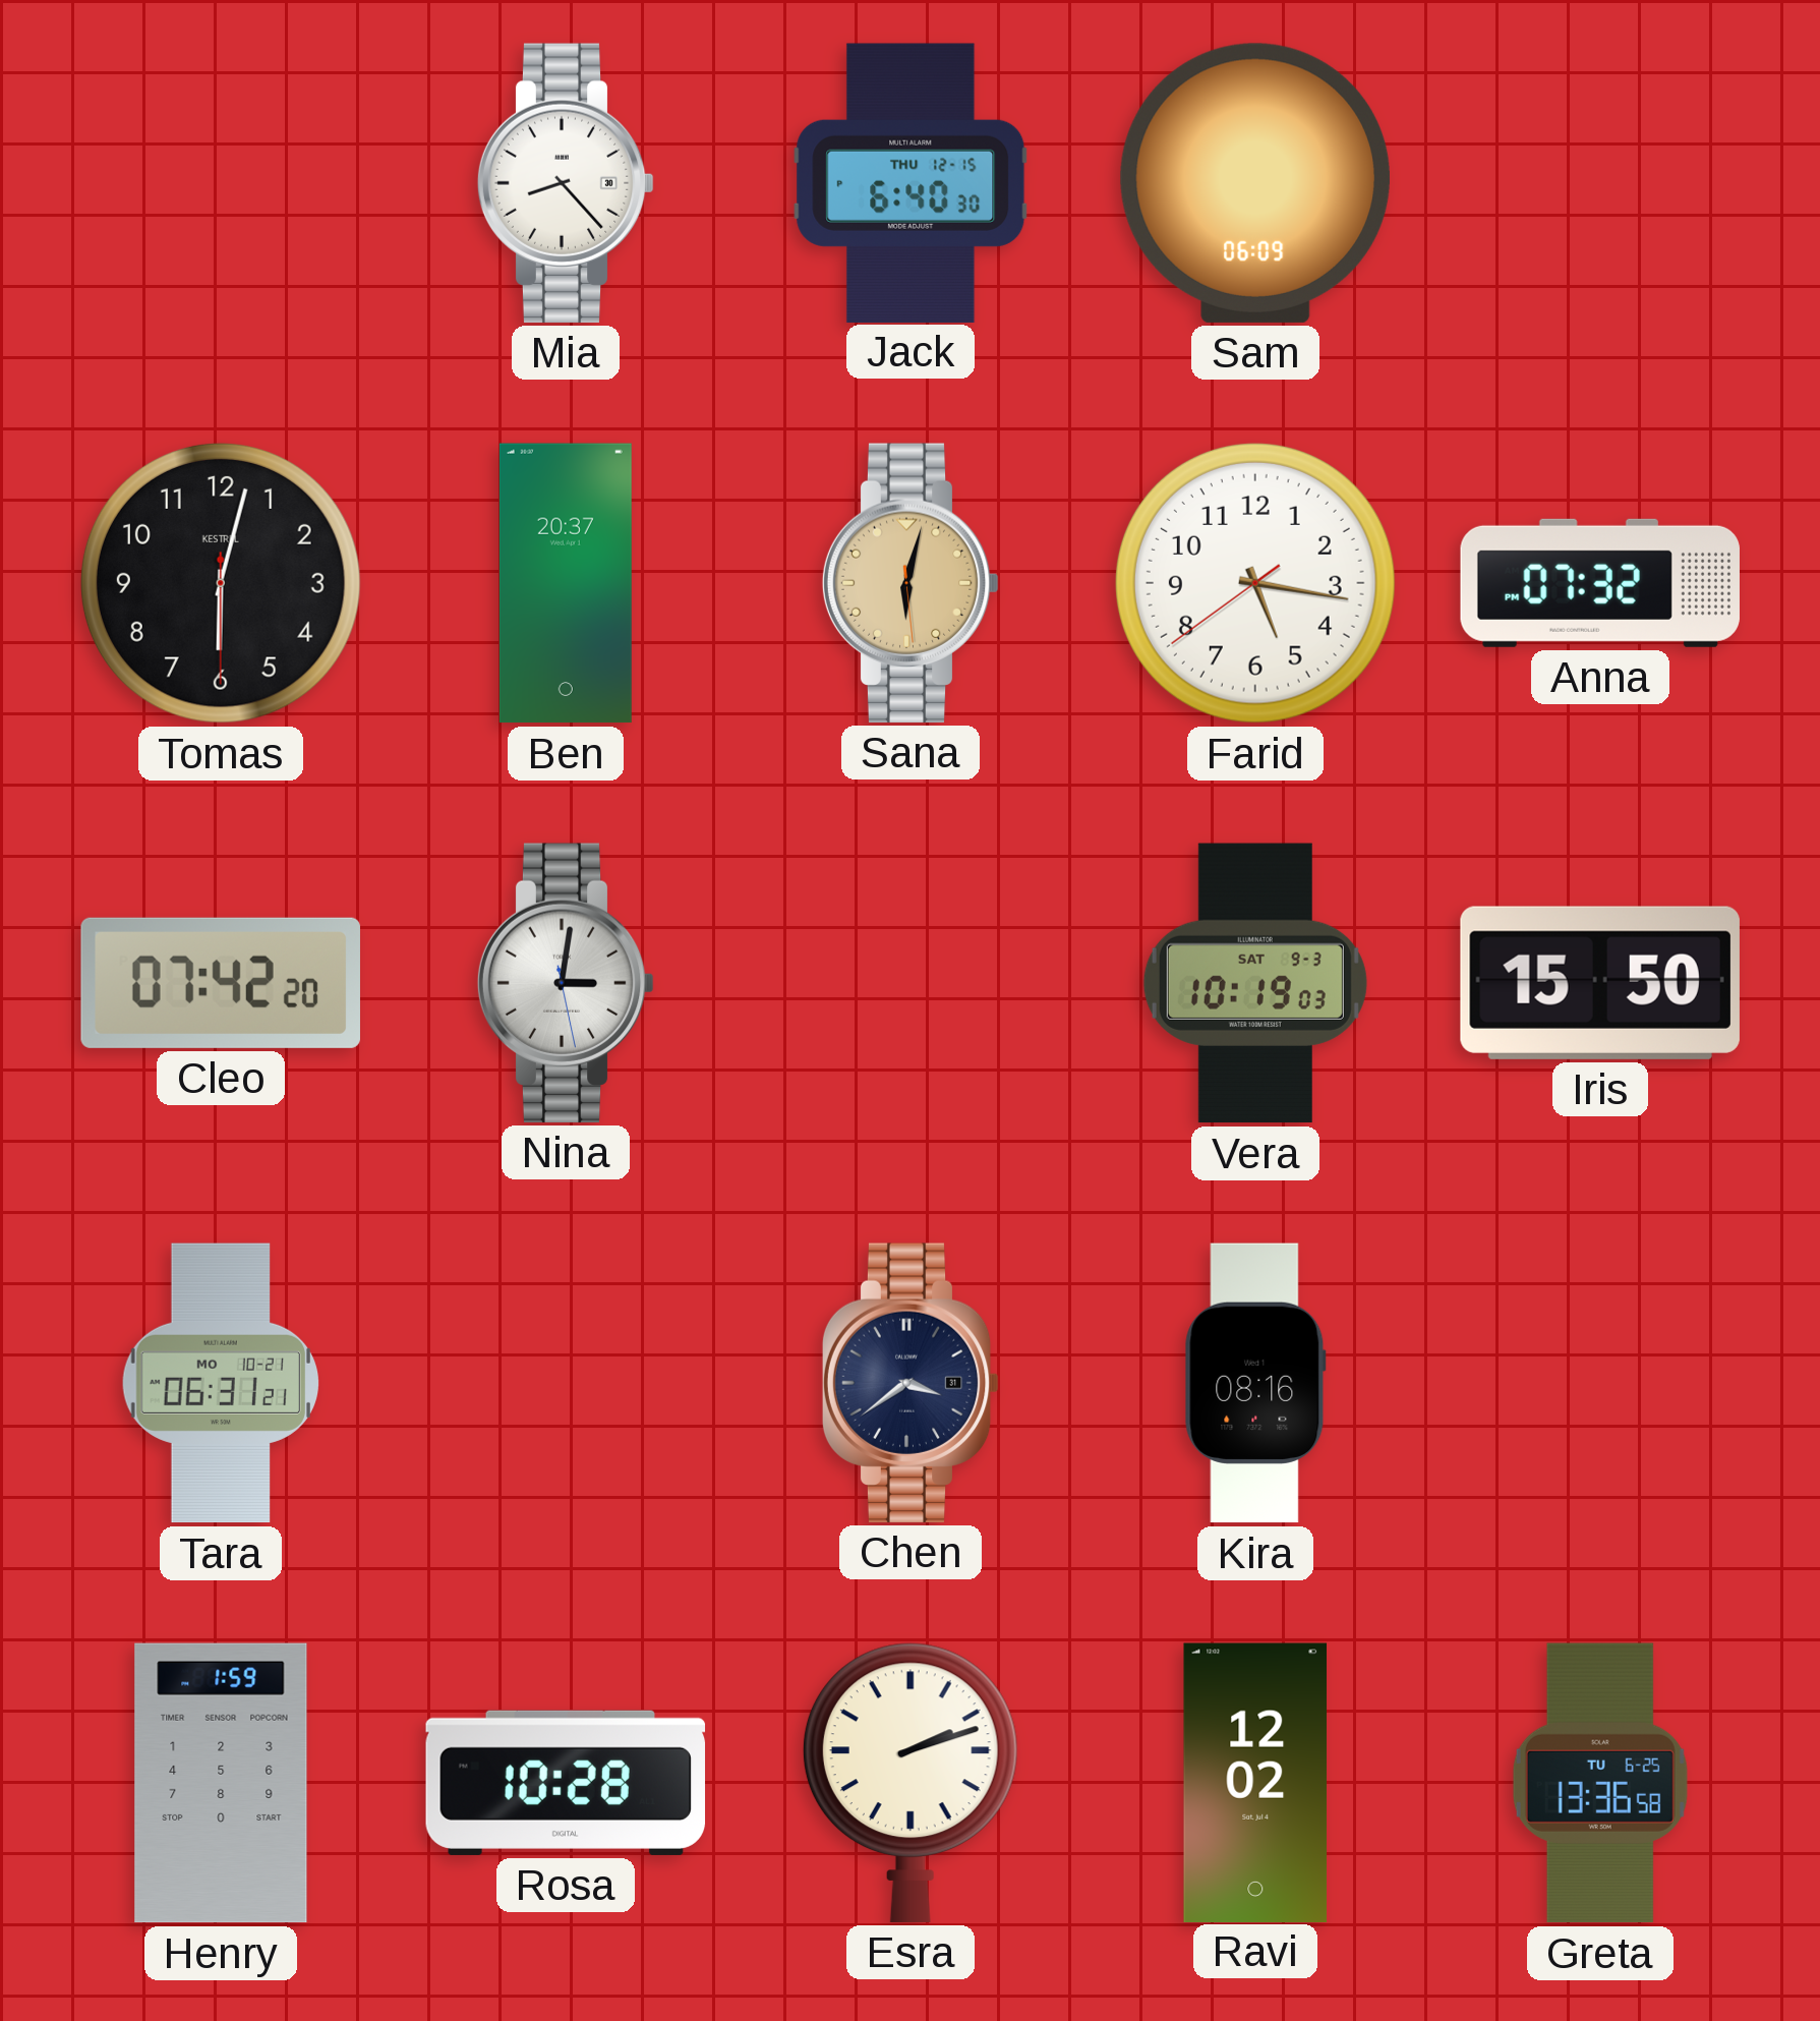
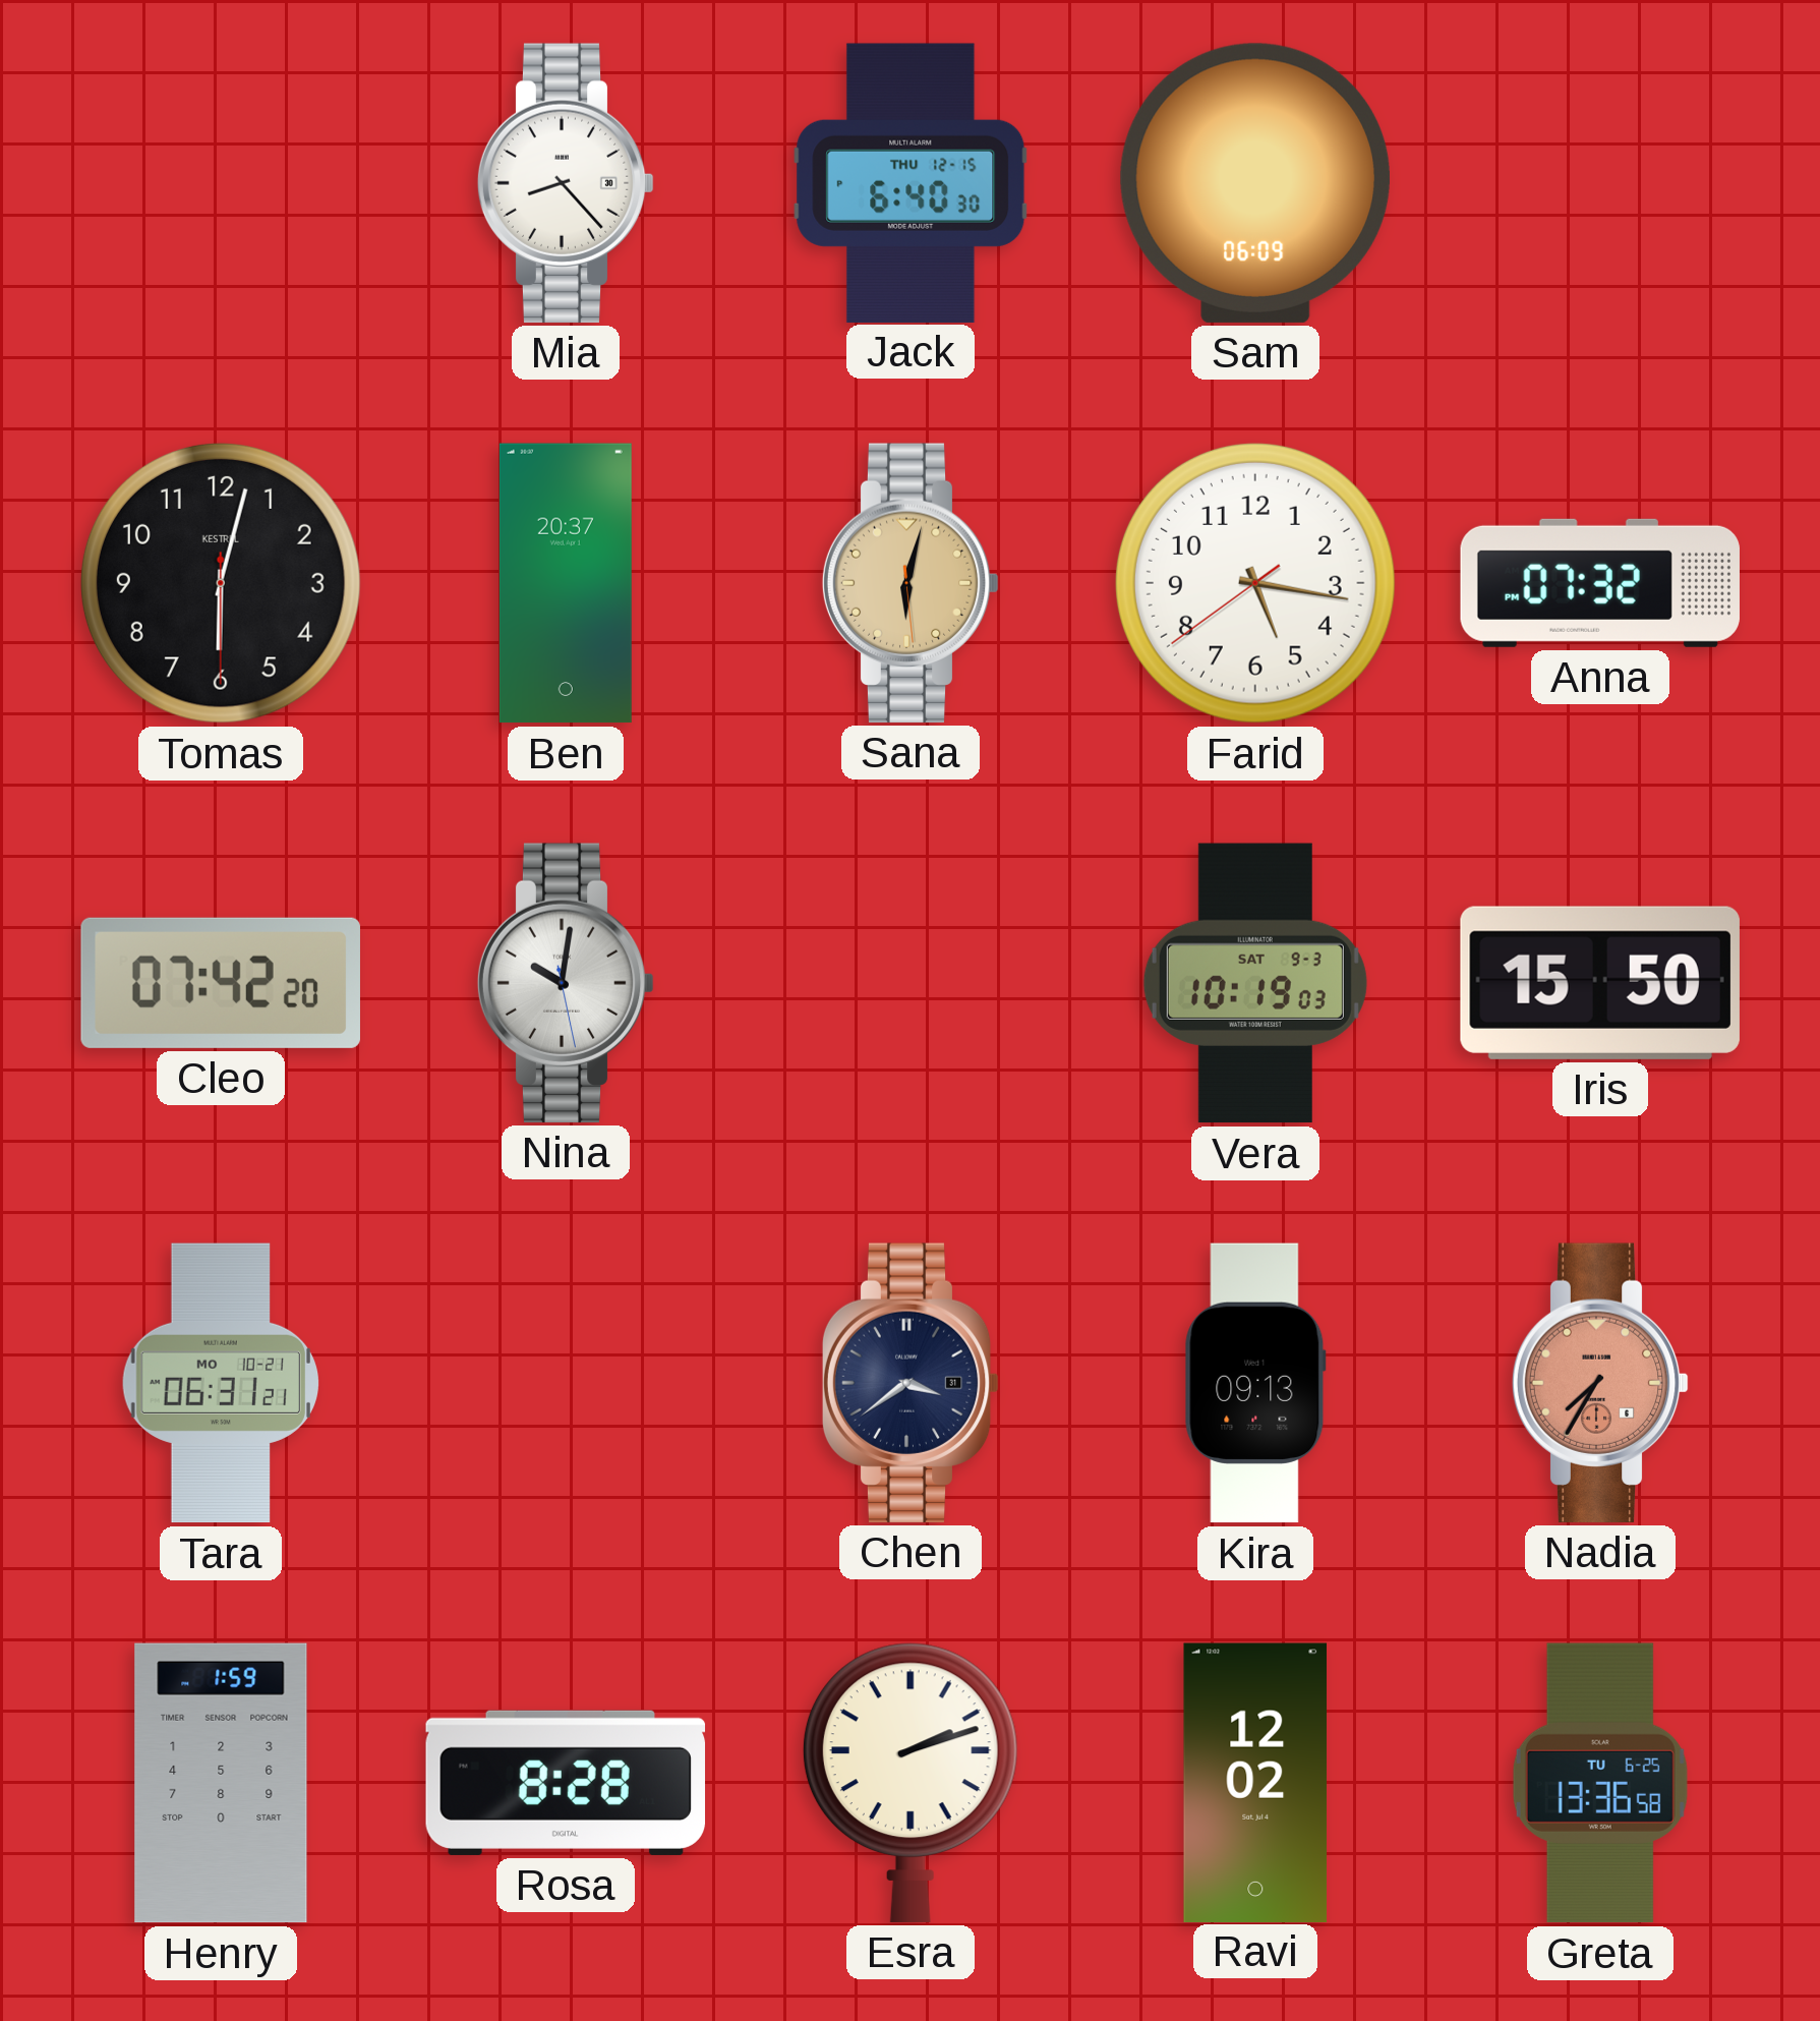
Nina: 3:01 -> 10:01 (566, 983)
Kira: 08:16 -> 09:13 (1255, 1383)
Nadia: none -> 7:35 (1600, 1383)
Rosa: 10:28 -> 8:28 (566, 1783)
